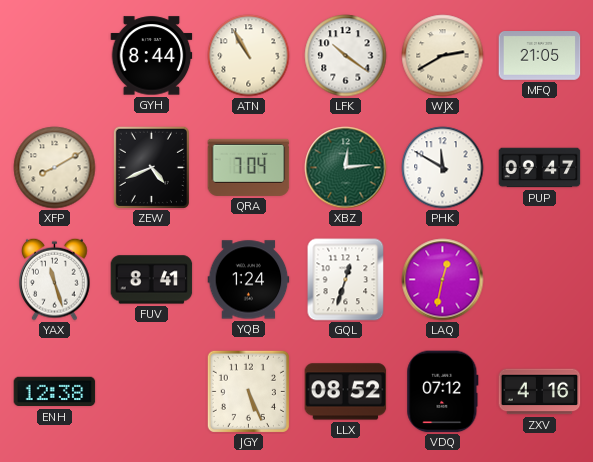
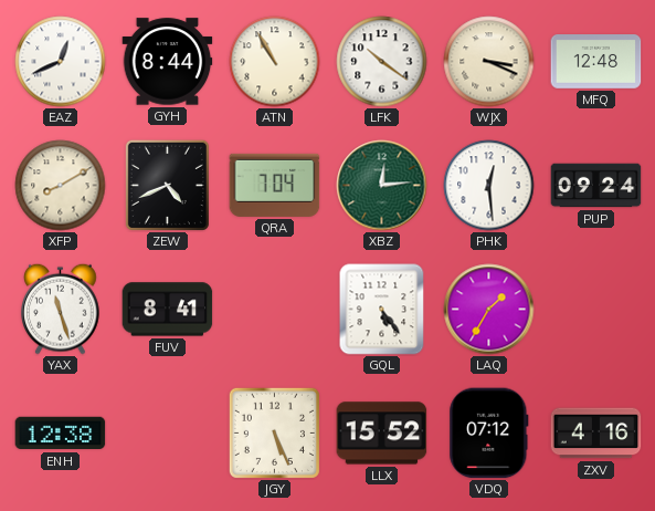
EAZ: none -> 12:41 (61, 62)
WJX: 2:40 -> 3:19 (489, 62)
MFQ: 21:05 -> 12:48 (596, 62)
PHK: 11:50 -> 12:29 (489, 186)
PUP: 09:47 -> 09:24 (596, 186)
YQB: 1:24 -> none (249, 280)
GQL: 12:33 -> 5:24 (382, 310)
LAQ: 12:32 -> 1:35 (489, 310)
LLX: 08:52 -> 15:52 (382, 434)
